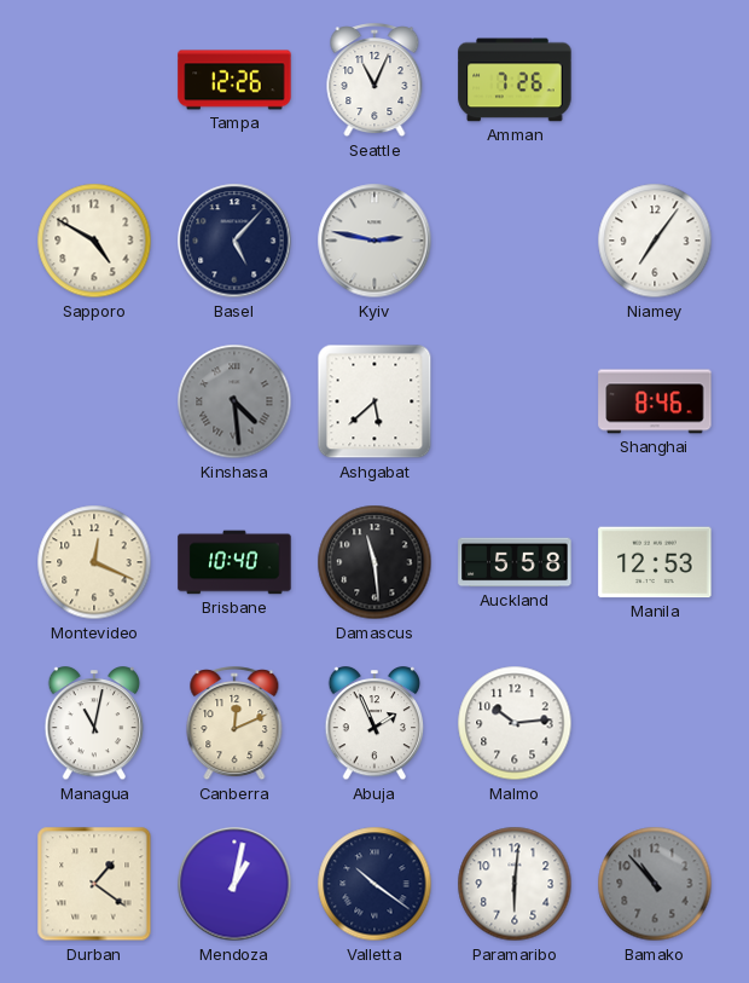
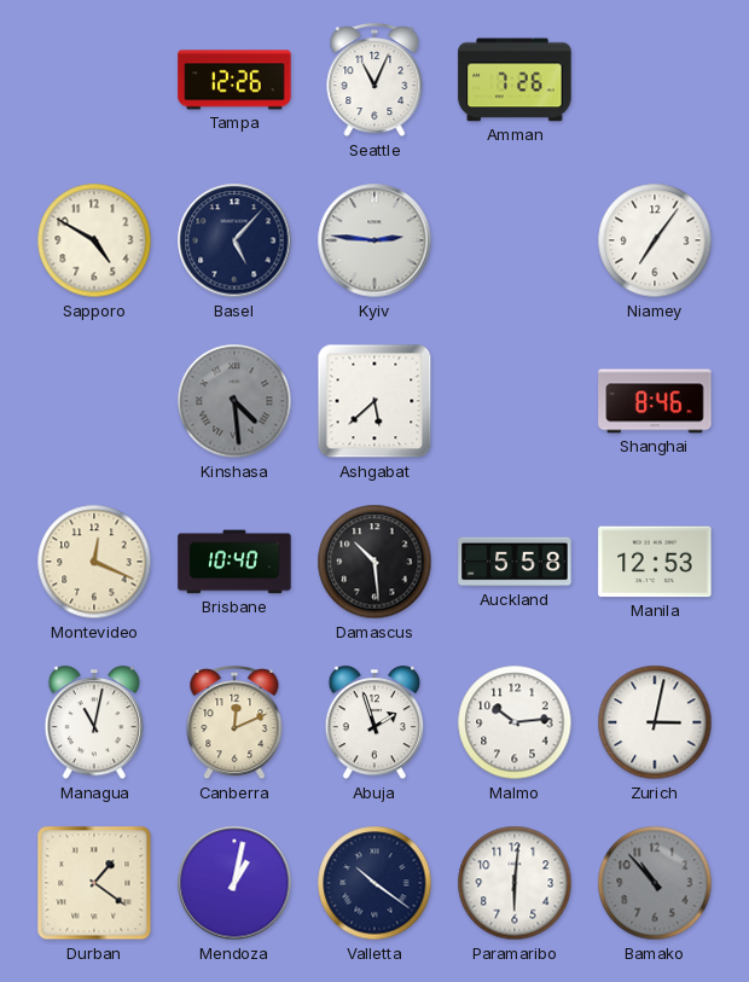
Kyiv: 2:47 -> 2:46 (374, 240)
Damascus: 11:29 -> 10:29 (374, 562)
Abuja: 1:56 -> 1:57 (374, 724)
Zurich: none -> 3:02 (655, 722)
